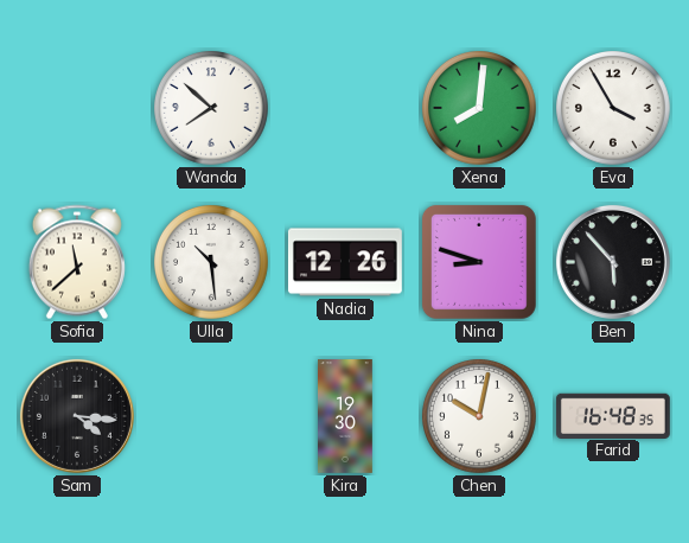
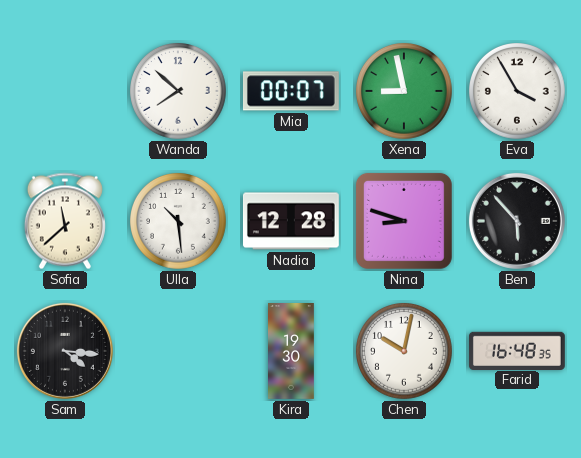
Mia: none -> 00:07 (291, 91)
Xena: 8:01 -> 8:58 (405, 92)
Nadia: 12:26 -> 12:28 (291, 221)
